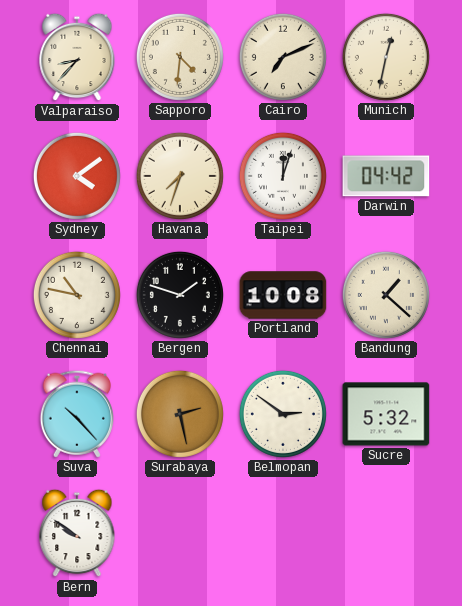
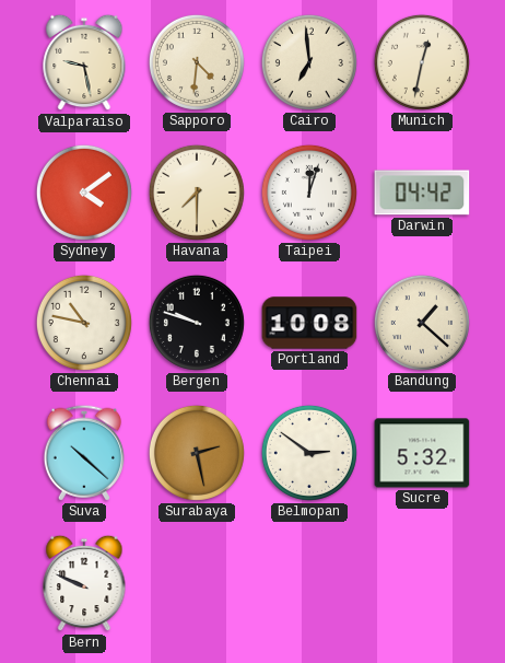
Valparaiso: 8:37 -> 9:28 (84, 62)
Cairo: 7:11 -> 6:59 (309, 62)
Havana: 7:33 -> 7:30 (197, 193)
Bergen: 1:48 -> 9:48 (197, 323)
Suva: 10:23 -> 10:22 (83, 453)
Bern: 9:51 -> 9:49 (84, 583)
